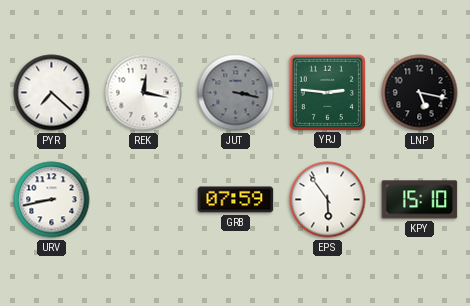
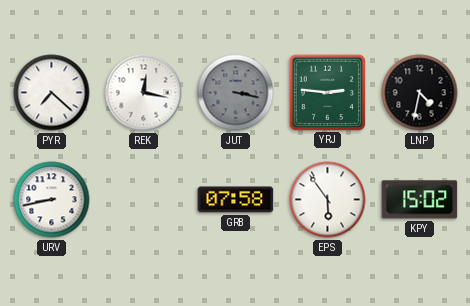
LNP: 5:17 -> 4:32 (420, 93)
GRB: 07:59 -> 07:58 (236, 200)
KPY: 15:10 -> 15:02 (420, 200)
